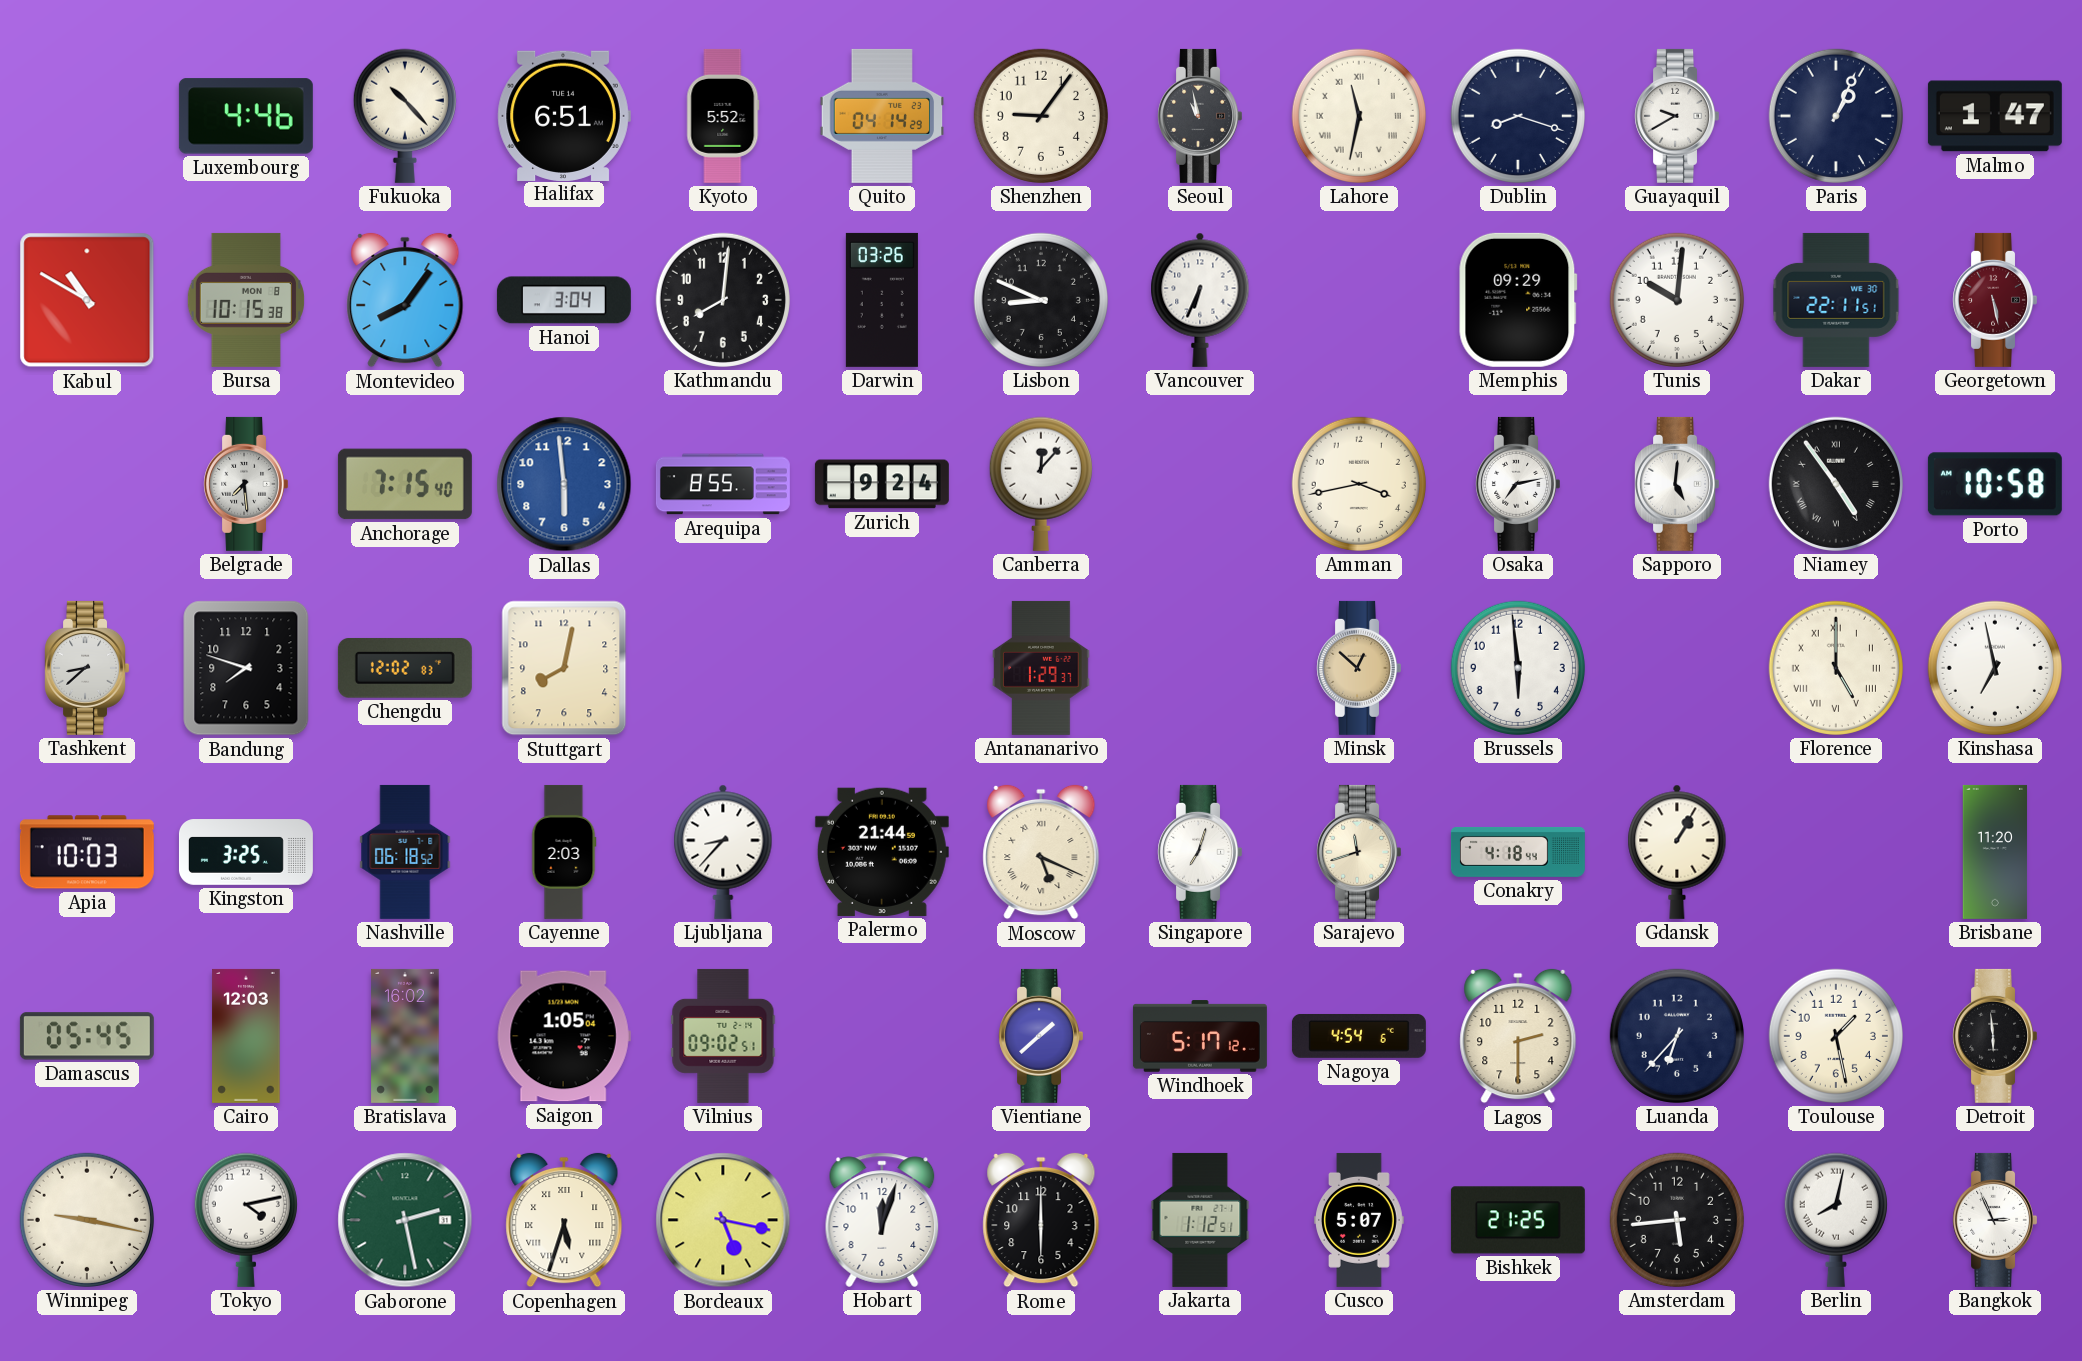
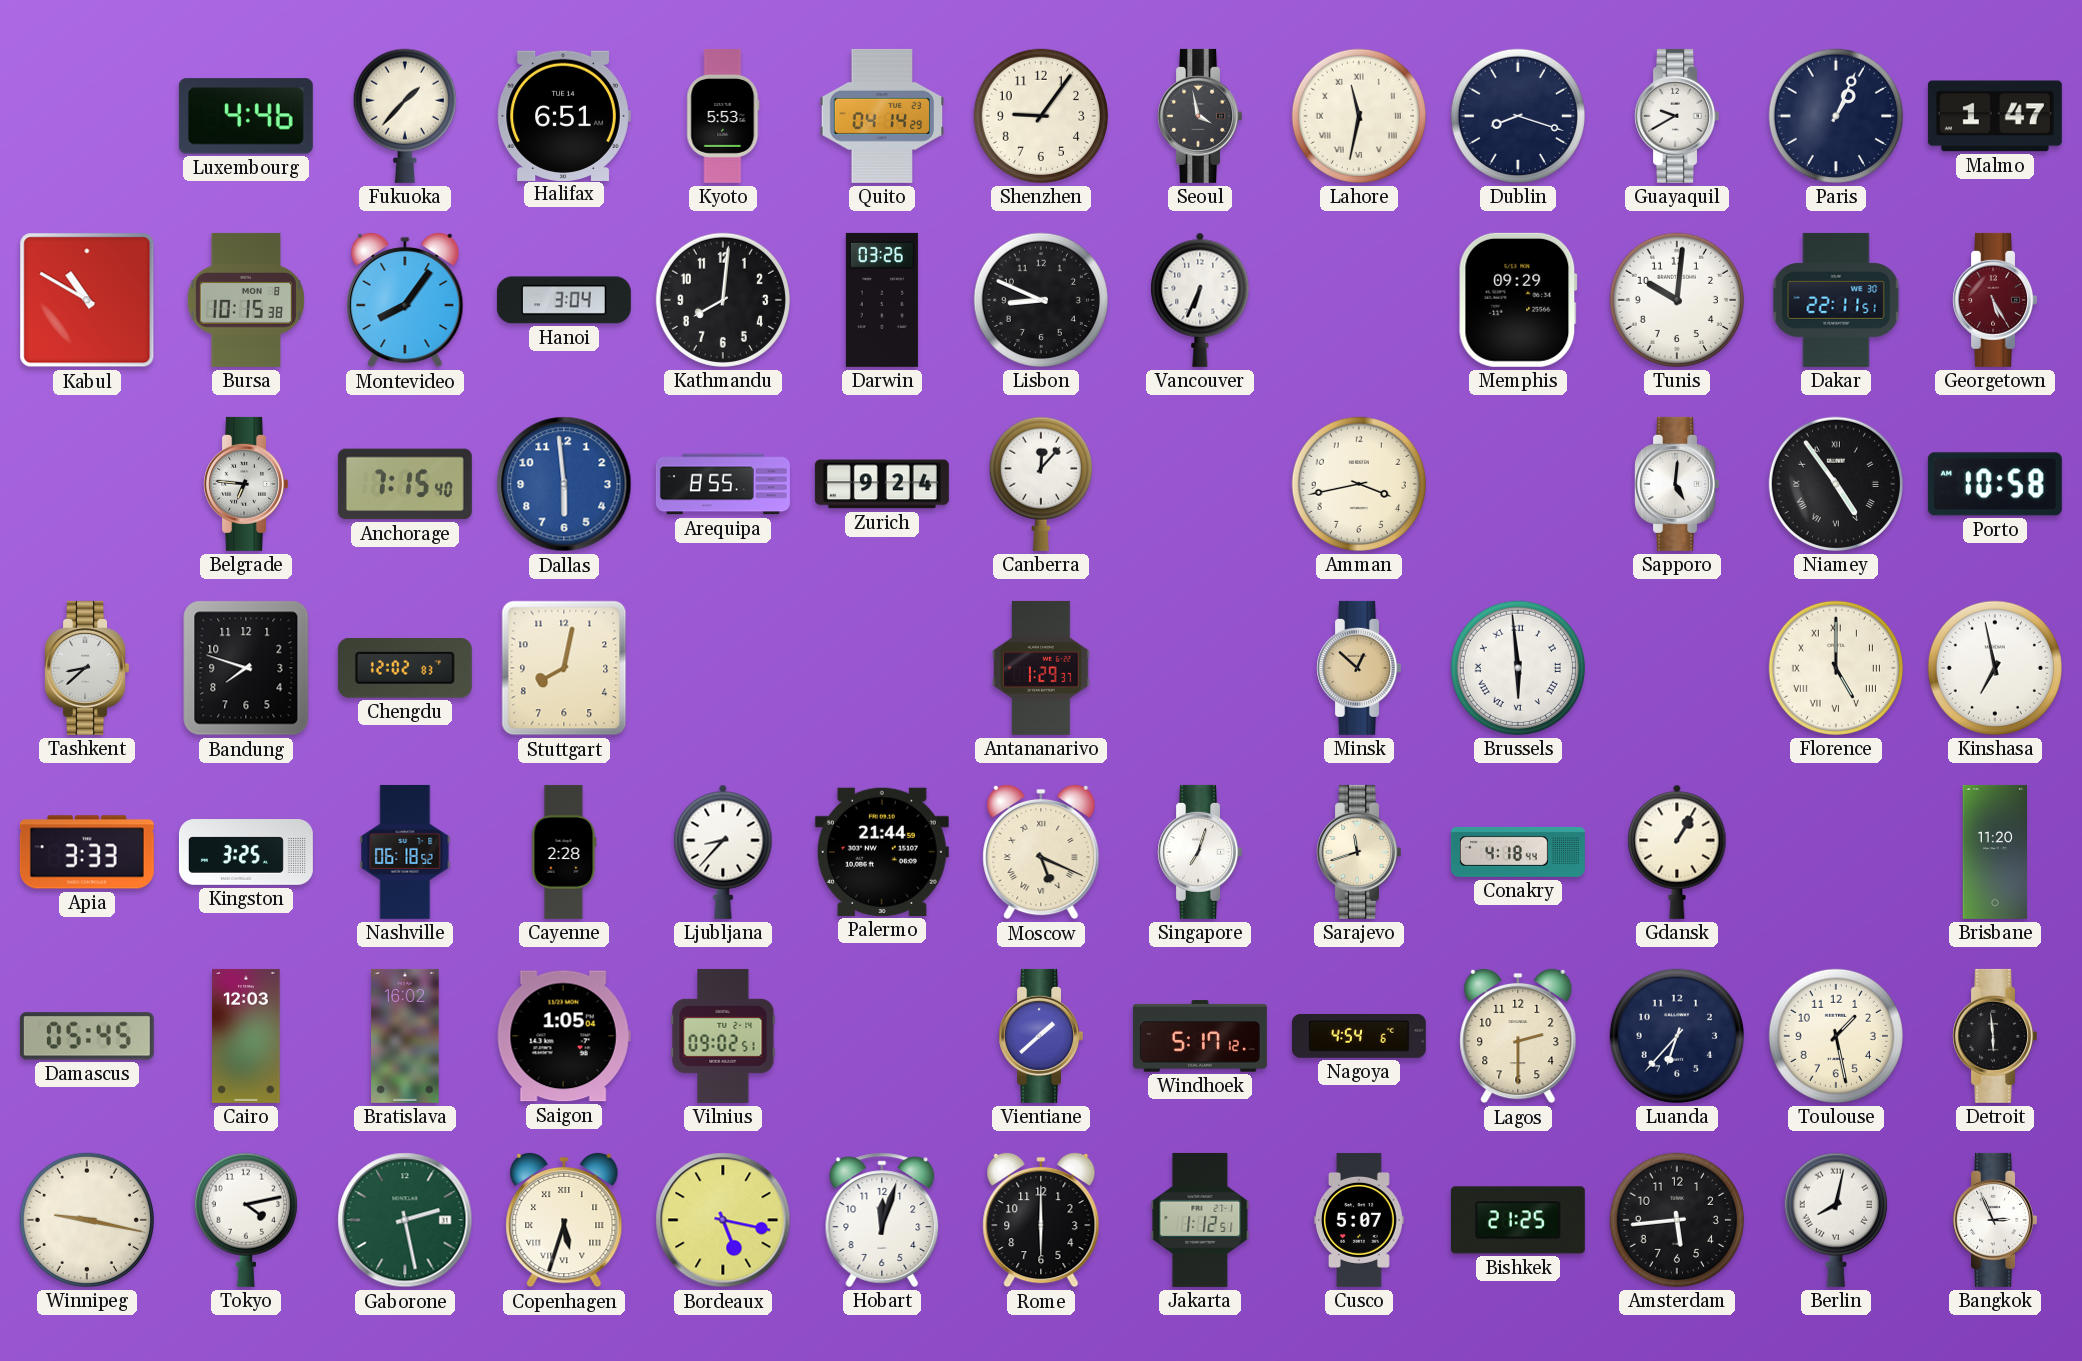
Fukuoka: 10:23 -> 1:37 (405, 116)
Kyoto: 5:52 -> 5:53 (723, 116)
Seoul: 10:58 -> 3:58 (1199, 116)
Georgetown: 5:28 -> 5:25 (1994, 300)
Belgrade: 7:29 -> 6:46 (245, 484)
Osaka: 7:13 -> none (1517, 484)
Brussels numerals: Arabic -> Roman (1518, 668)
Apia: 10:03 -> 3:33 (87, 852)
Cayenne: 2:03 -> 2:28 (564, 852)
